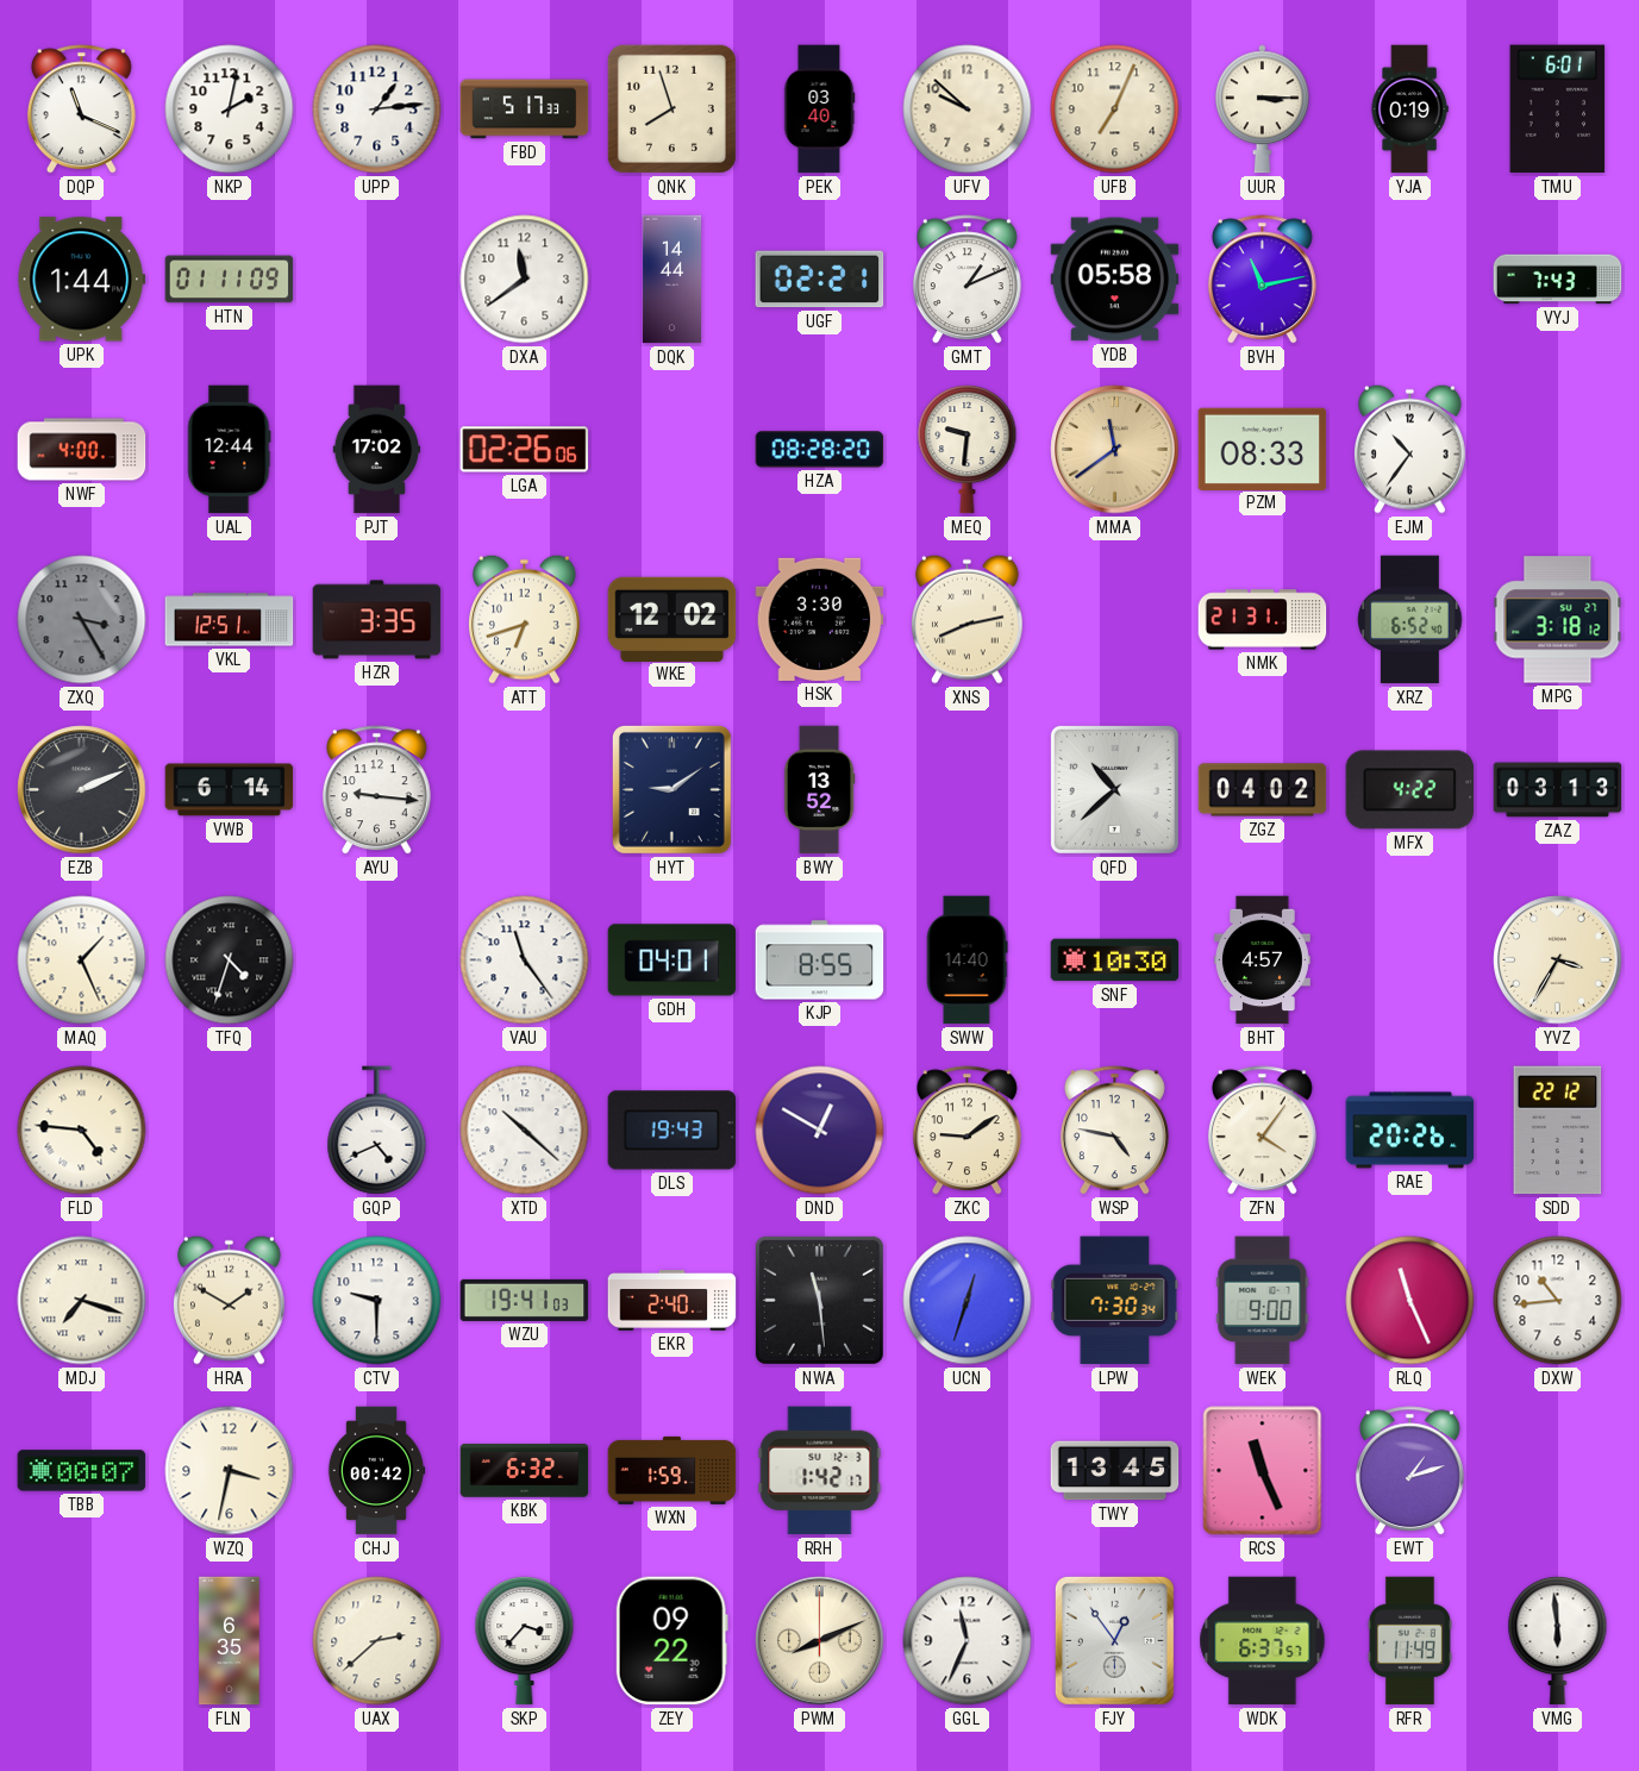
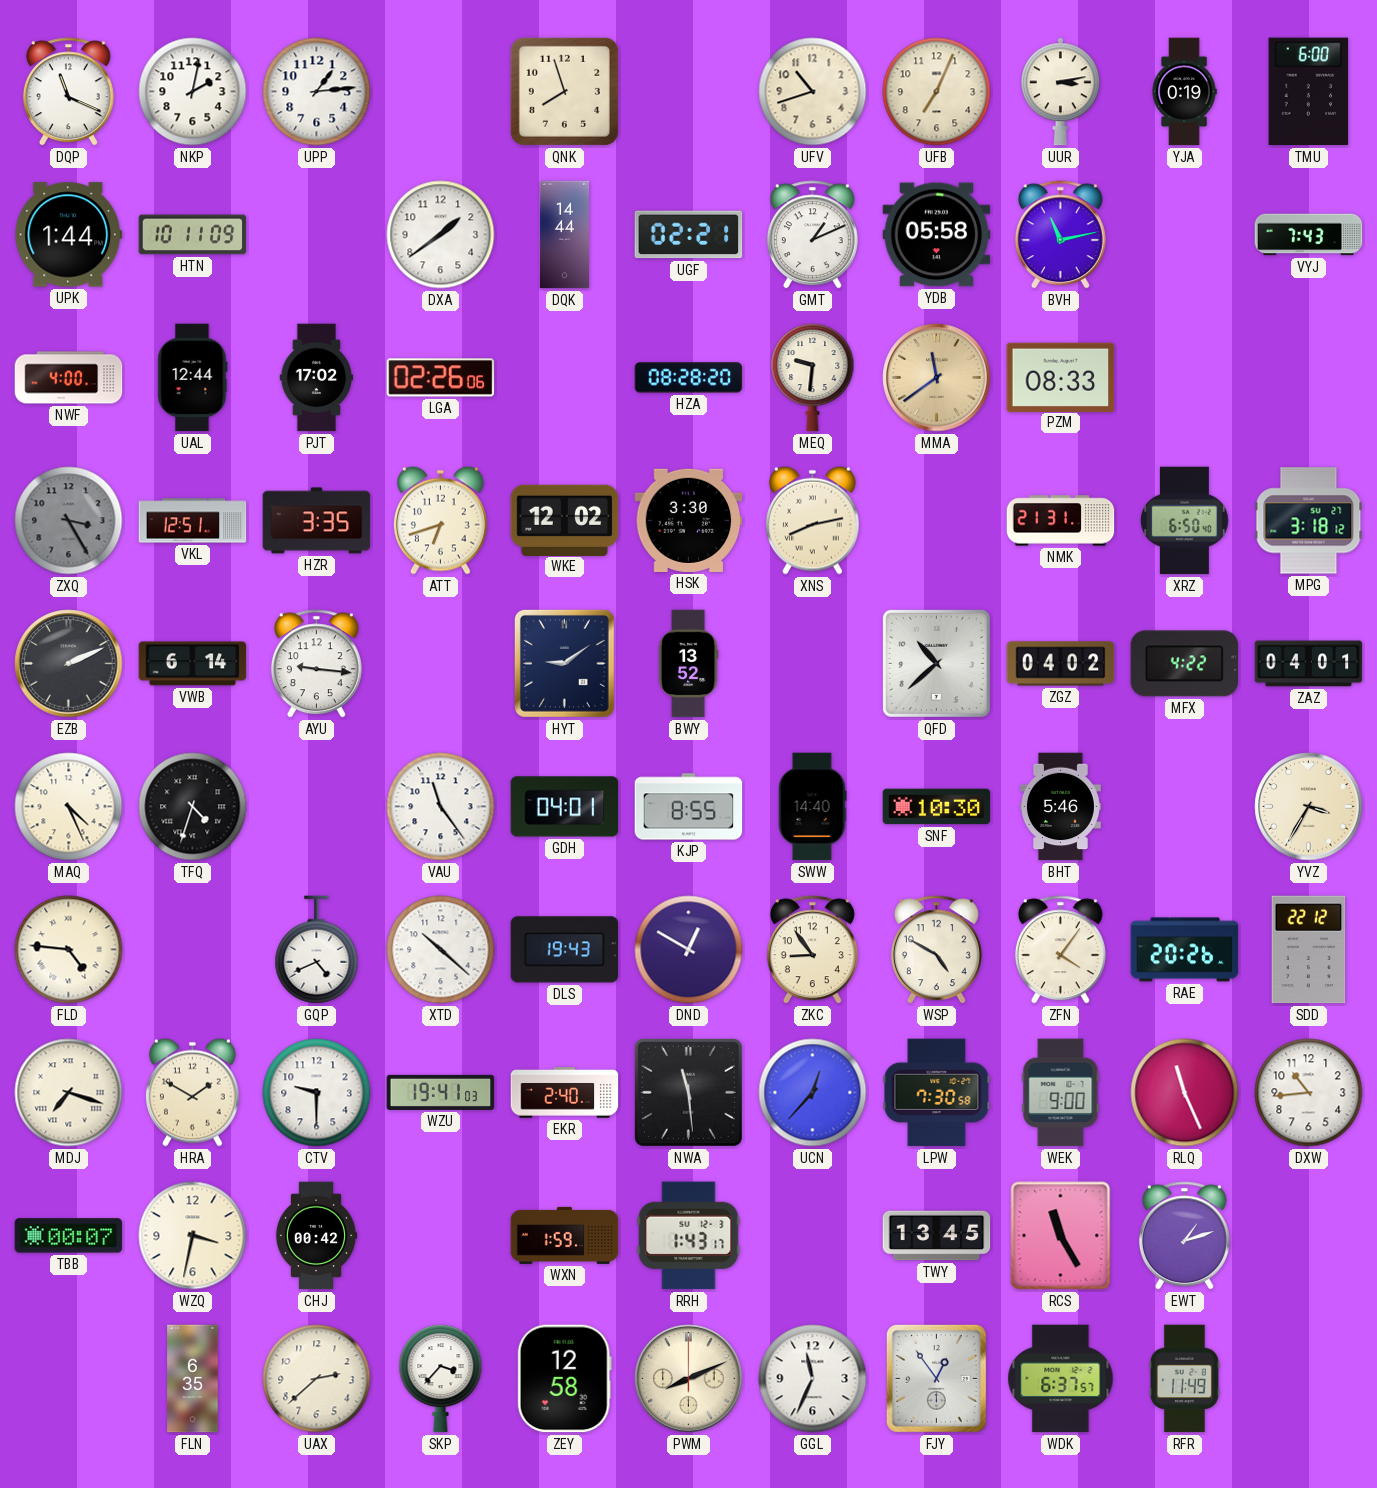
FBD: 5:17 -> none (525, 109)
PEK: 03:40 -> none (819, 109)
UFV: 9:52 -> 10:42 (813, 92)
UUR: 3:15 -> 3:13 (1061, 92)
TMU: 6:01 -> 6:00 (1309, 92)
HTN: 01:11 -> 10:11 (193, 235)
DXA: 11:39 -> 1:39 (441, 235)
EJM: 10:36 -> none (1409, 449)
XRZ: 6:52 -> 6:50 (1185, 521)
ZAZ: 03:13 -> 04:01 (1309, 664)
MAQ: 1:26 -> 4:26 (69, 807)
BHT: 4:57 -> 5:46 (1060, 807)
ZKC: 9:09 -> 8:54 (812, 950)
WSP: 4:47 -> 4:50 (936, 950)
UCN: 12:33 -> 12:37 (813, 1093)
LPW: 7:30:34 -> 7:30:58 (937, 1093)
KBK: 6:32 -> none (525, 1471)
RRH: 1:42 -> 1:43 (689, 1236)
RCS: 11:26 -> 11:25 (1061, 1236)
ZEY: 09:22 -> 12:58 (564, 1379)
VMG: 5:59 -> none (1558, 1641)
